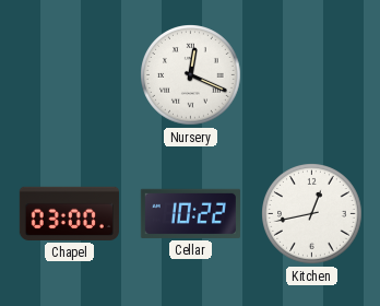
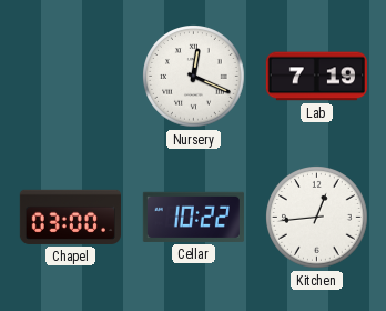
Lab: none -> 7:19 (316, 77)
Kitchen: 12:43 -> 12:44 (317, 218)
